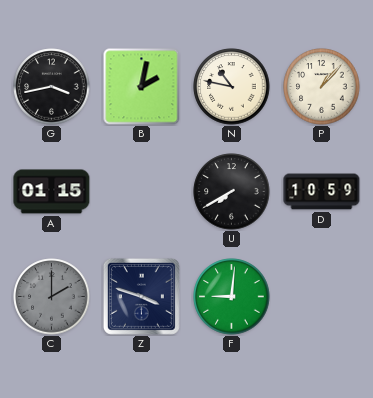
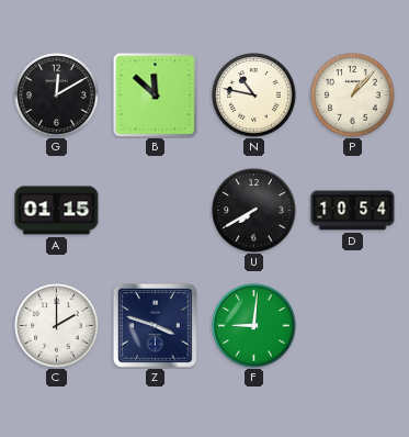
G: 3:43 -> 12:10 (57, 96)
B: 2:02 -> 11:52 (156, 96)
D: 10:59 -> 10:54 (353, 211)
C dial: grey -> white (57, 326)
